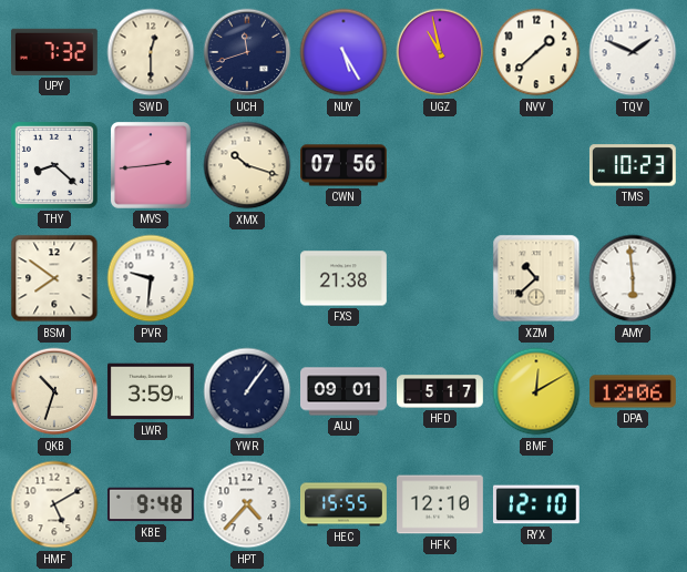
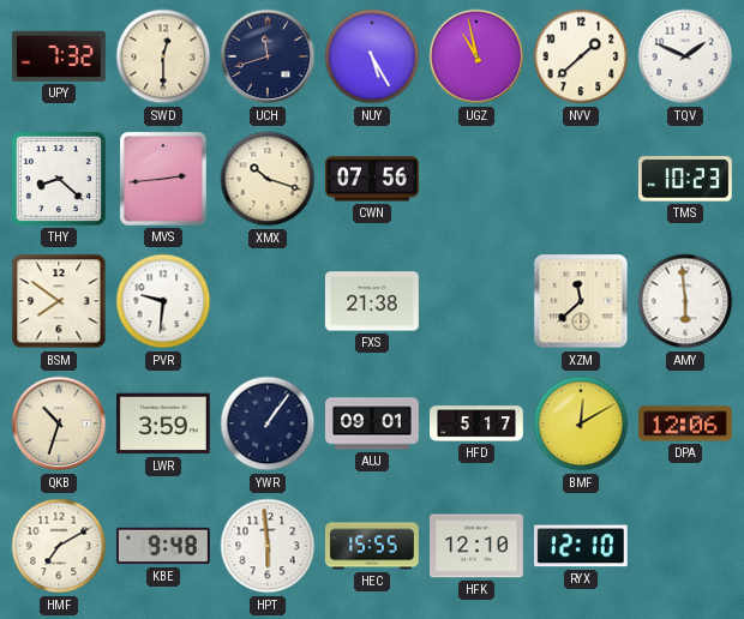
XZM: 10:38 -> 11:38 (581, 301)
HMF: 5:10 -> 7:10 (59, 546)
HPT: 4:37 -> 5:59 (268, 546)
